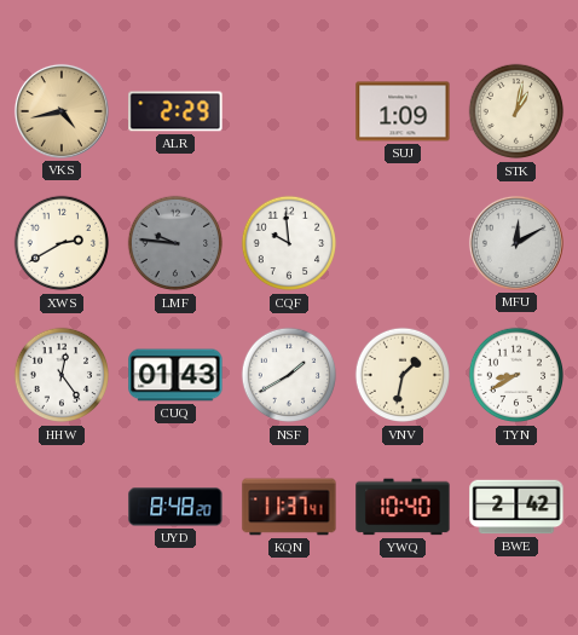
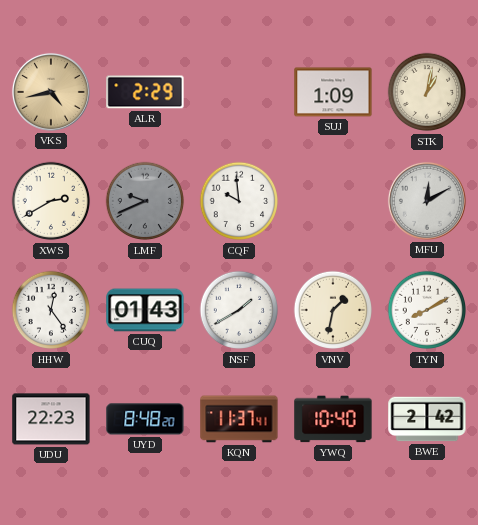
LMF: 9:46 -> 9:41 (145, 201)
TYN: 8:40 -> 8:10 (427, 310)
UDU: none -> 22:23 (51, 419)
